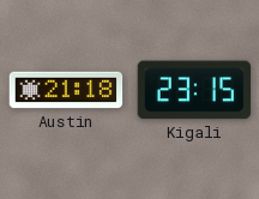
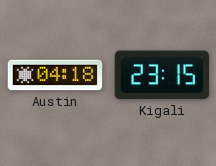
Austin: 21:18 -> 04:18 (55, 75)
